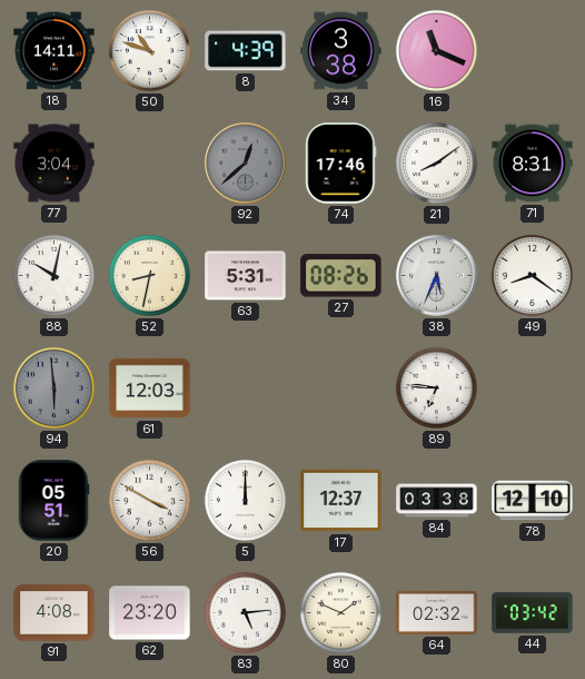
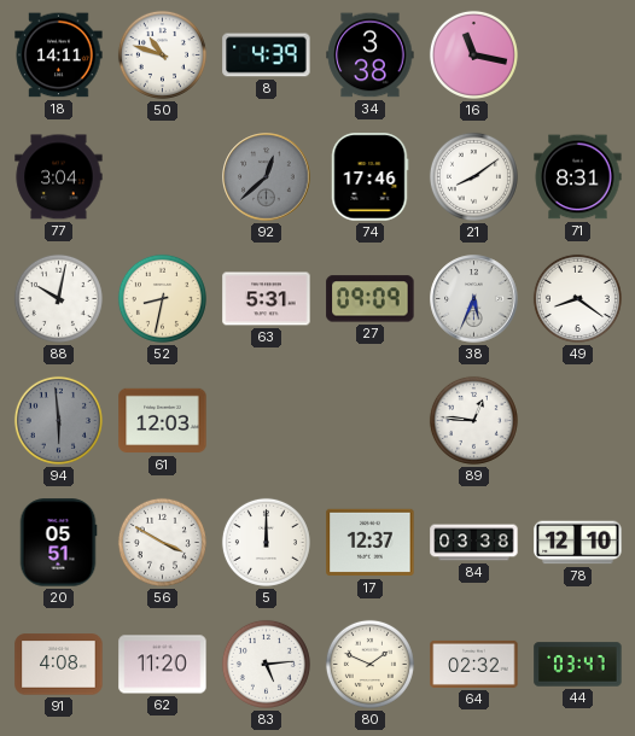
16: 11:19 -> 11:17 (473, 54)
27: 08:26 -> 09:09 (371, 299)
89: 6:46 -> 12:46 (473, 420)
62: 23:20 -> 11:20 (163, 665)
44: 03:42 -> 03:47 (578, 665)
